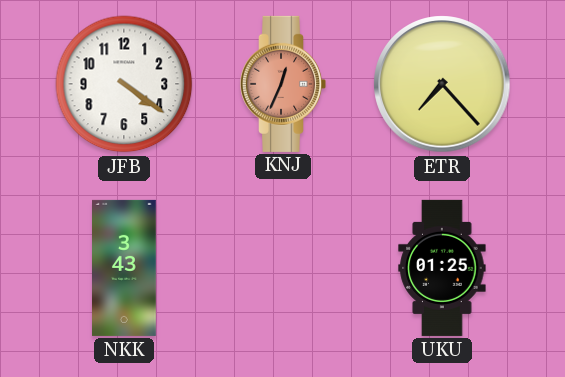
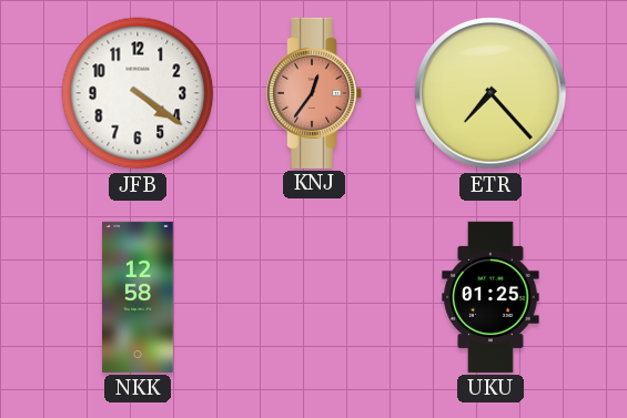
KNJ: 12:34 -> 12:36 (315, 93)
NKK: 3:43 -> 12:58 (139, 297)
